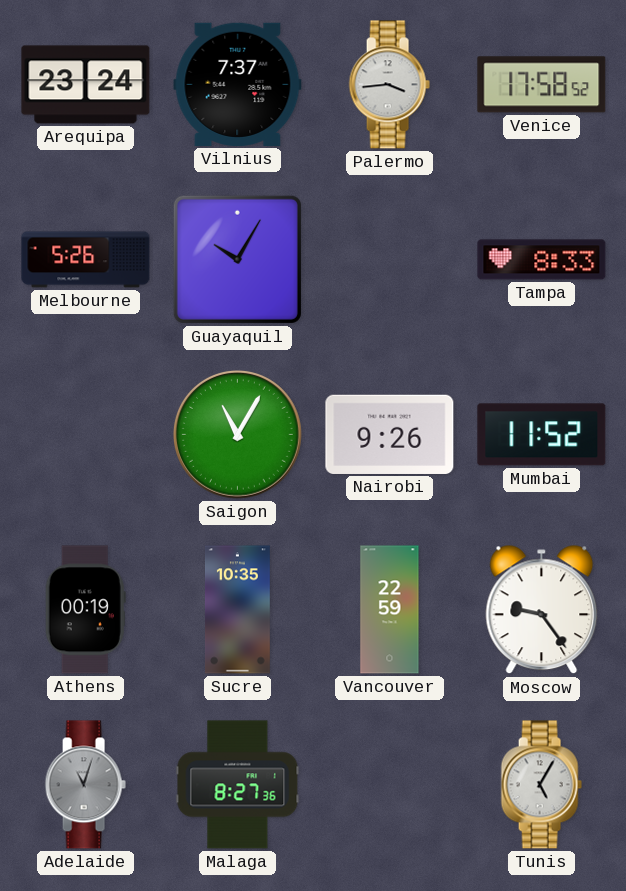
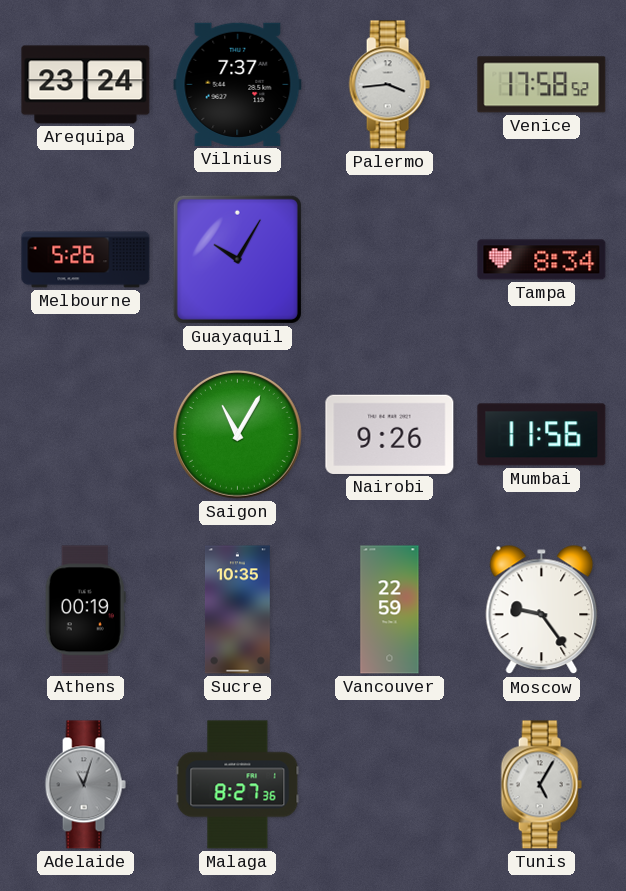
Tampa: 8:33 -> 8:34 (542, 260)
Mumbai: 11:52 -> 11:56 (542, 435)
